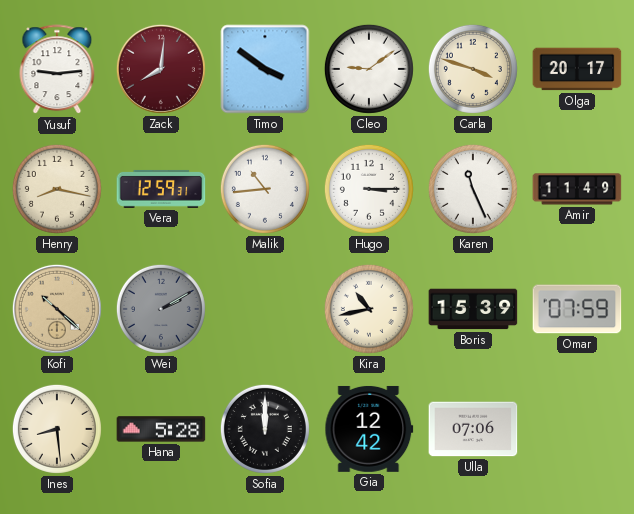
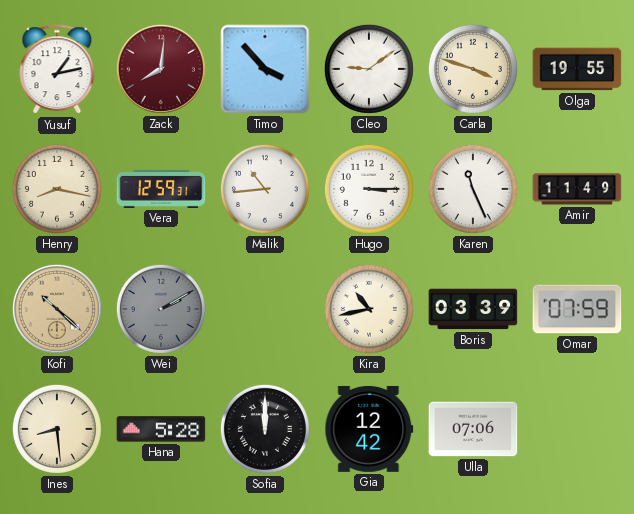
Yusuf: 9:14 -> 1:13 (57, 70)
Timo: 3:51 -> 3:53 (265, 69)
Olga: 20:17 -> 19:55 (577, 69)
Boris: 15:39 -> 03:39 (473, 309)
